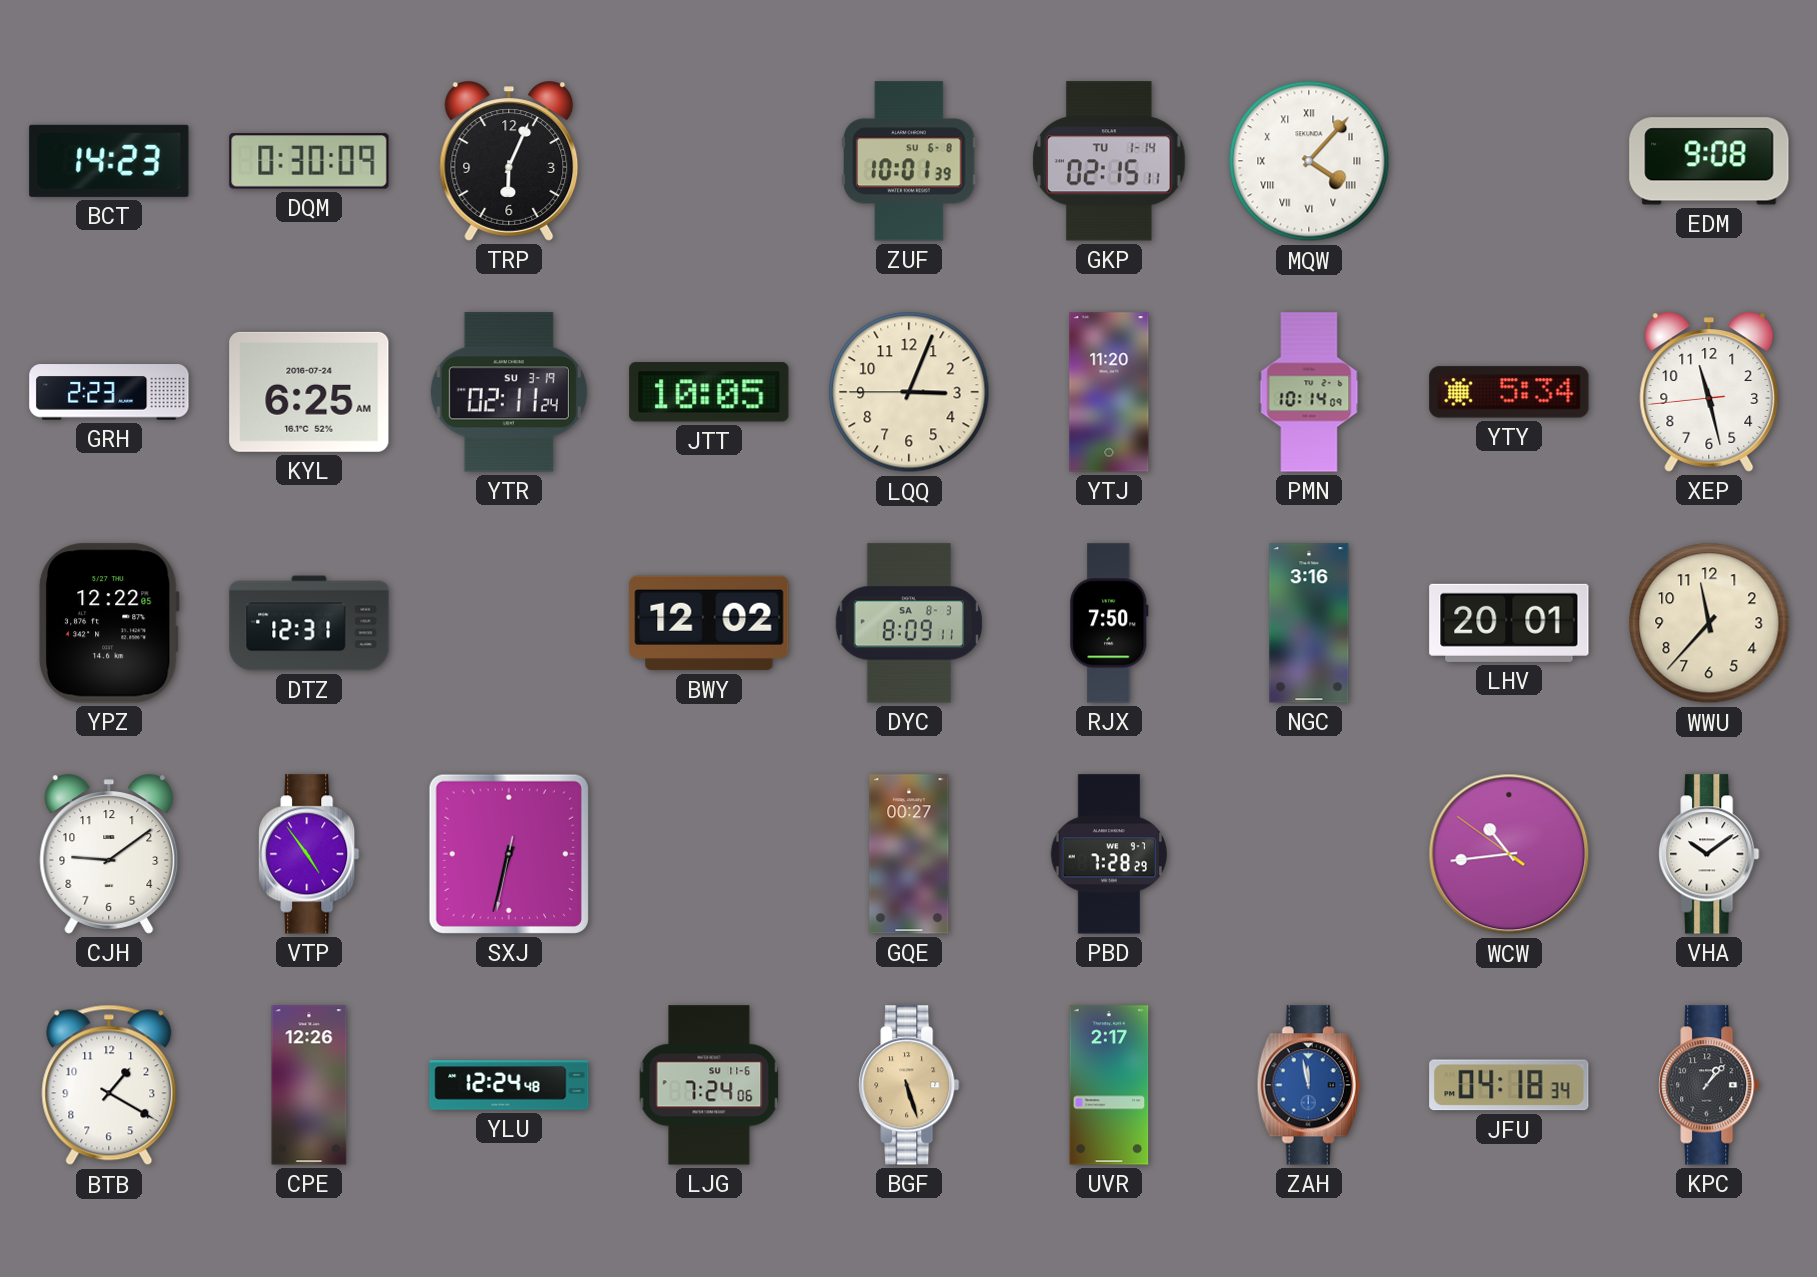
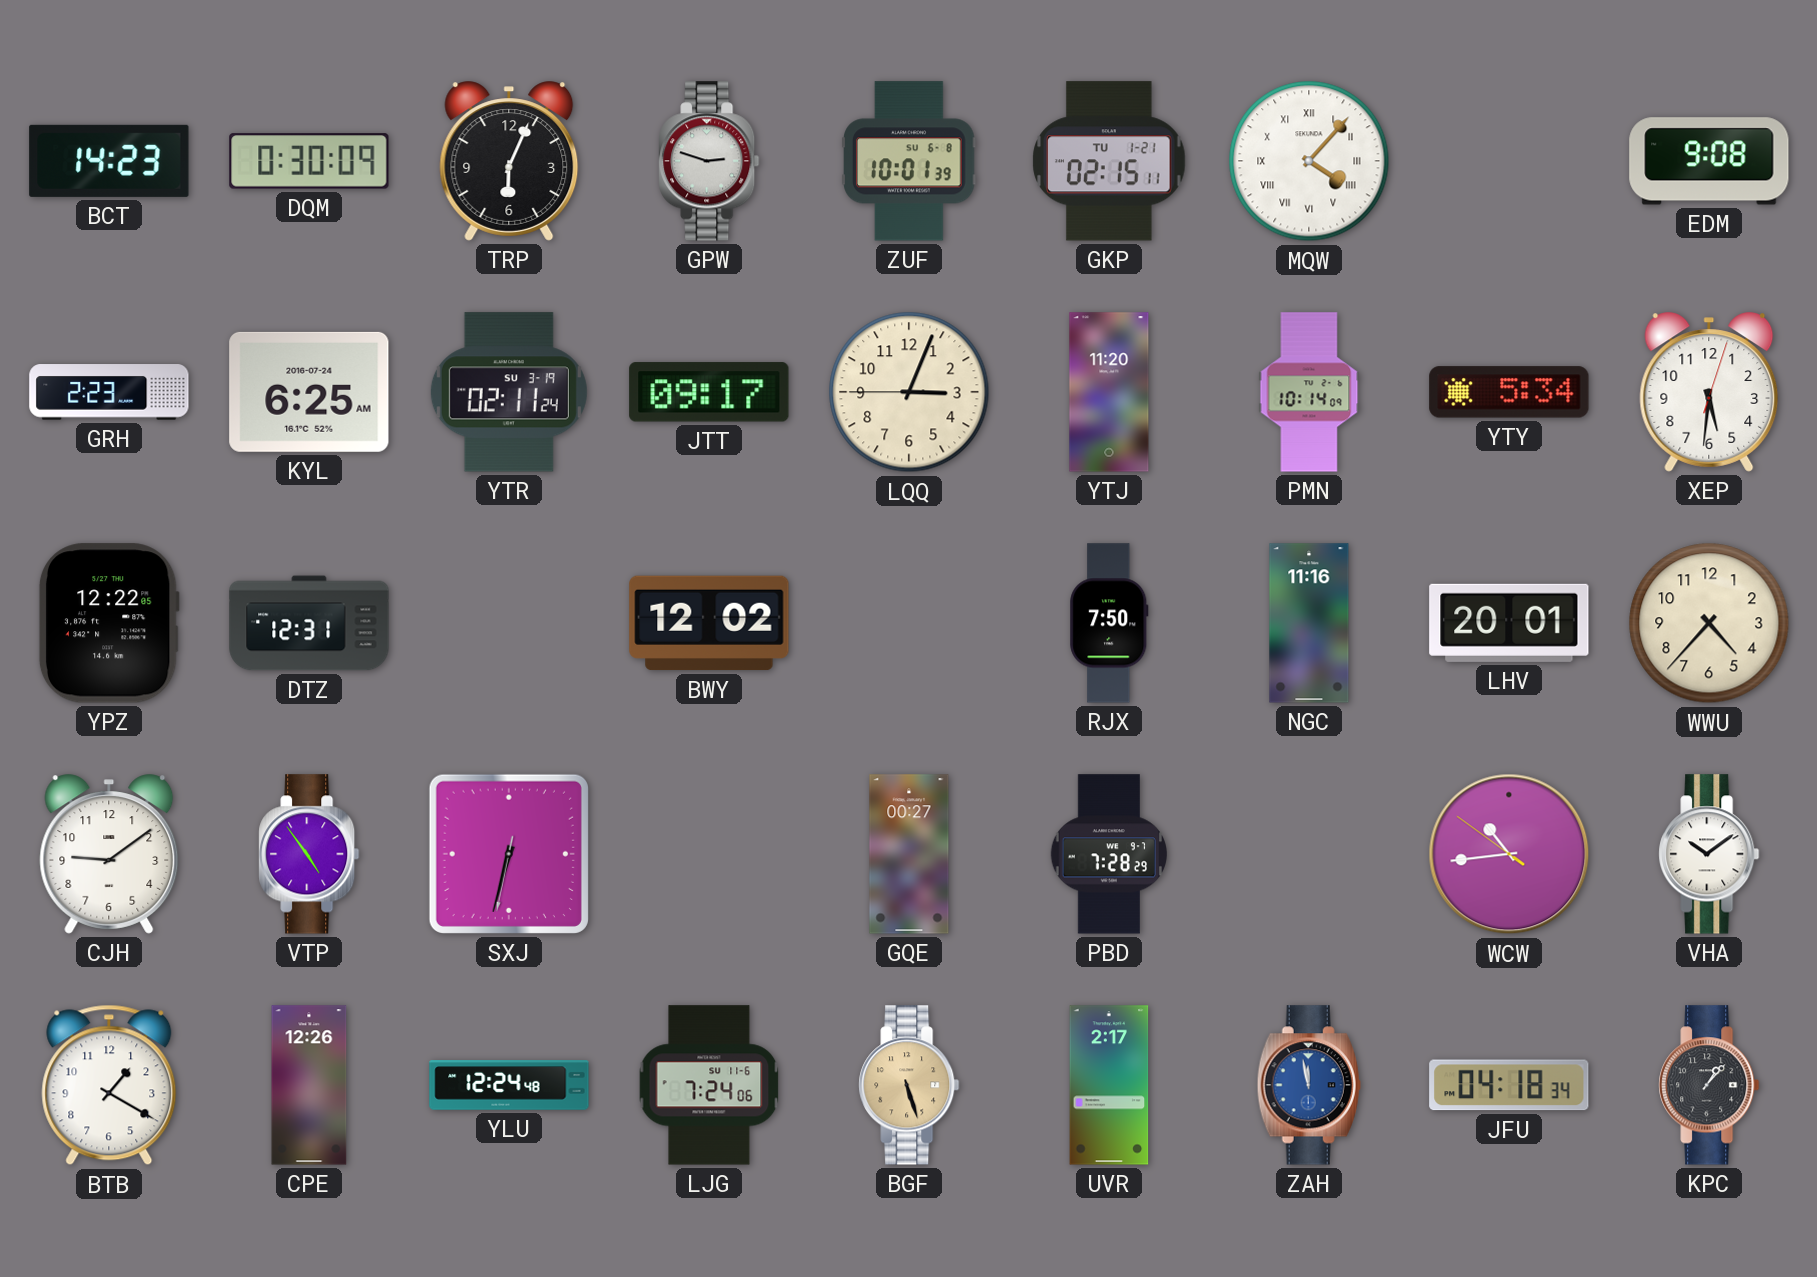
GPW: none -> 2:48 (709, 161)
GKP date: TU 1-14 -> TU 1-21 (1109, 161)
JTT: 10:05 -> 09:17 (709, 392)
XEP: 11:27 -> 5:31 (1709, 392)
DYC: 8:09 -> none (908, 623)
NGC: 3:16 -> 11:16 (1309, 623)
WWU: 11:37 -> 4:37 (1709, 623)
